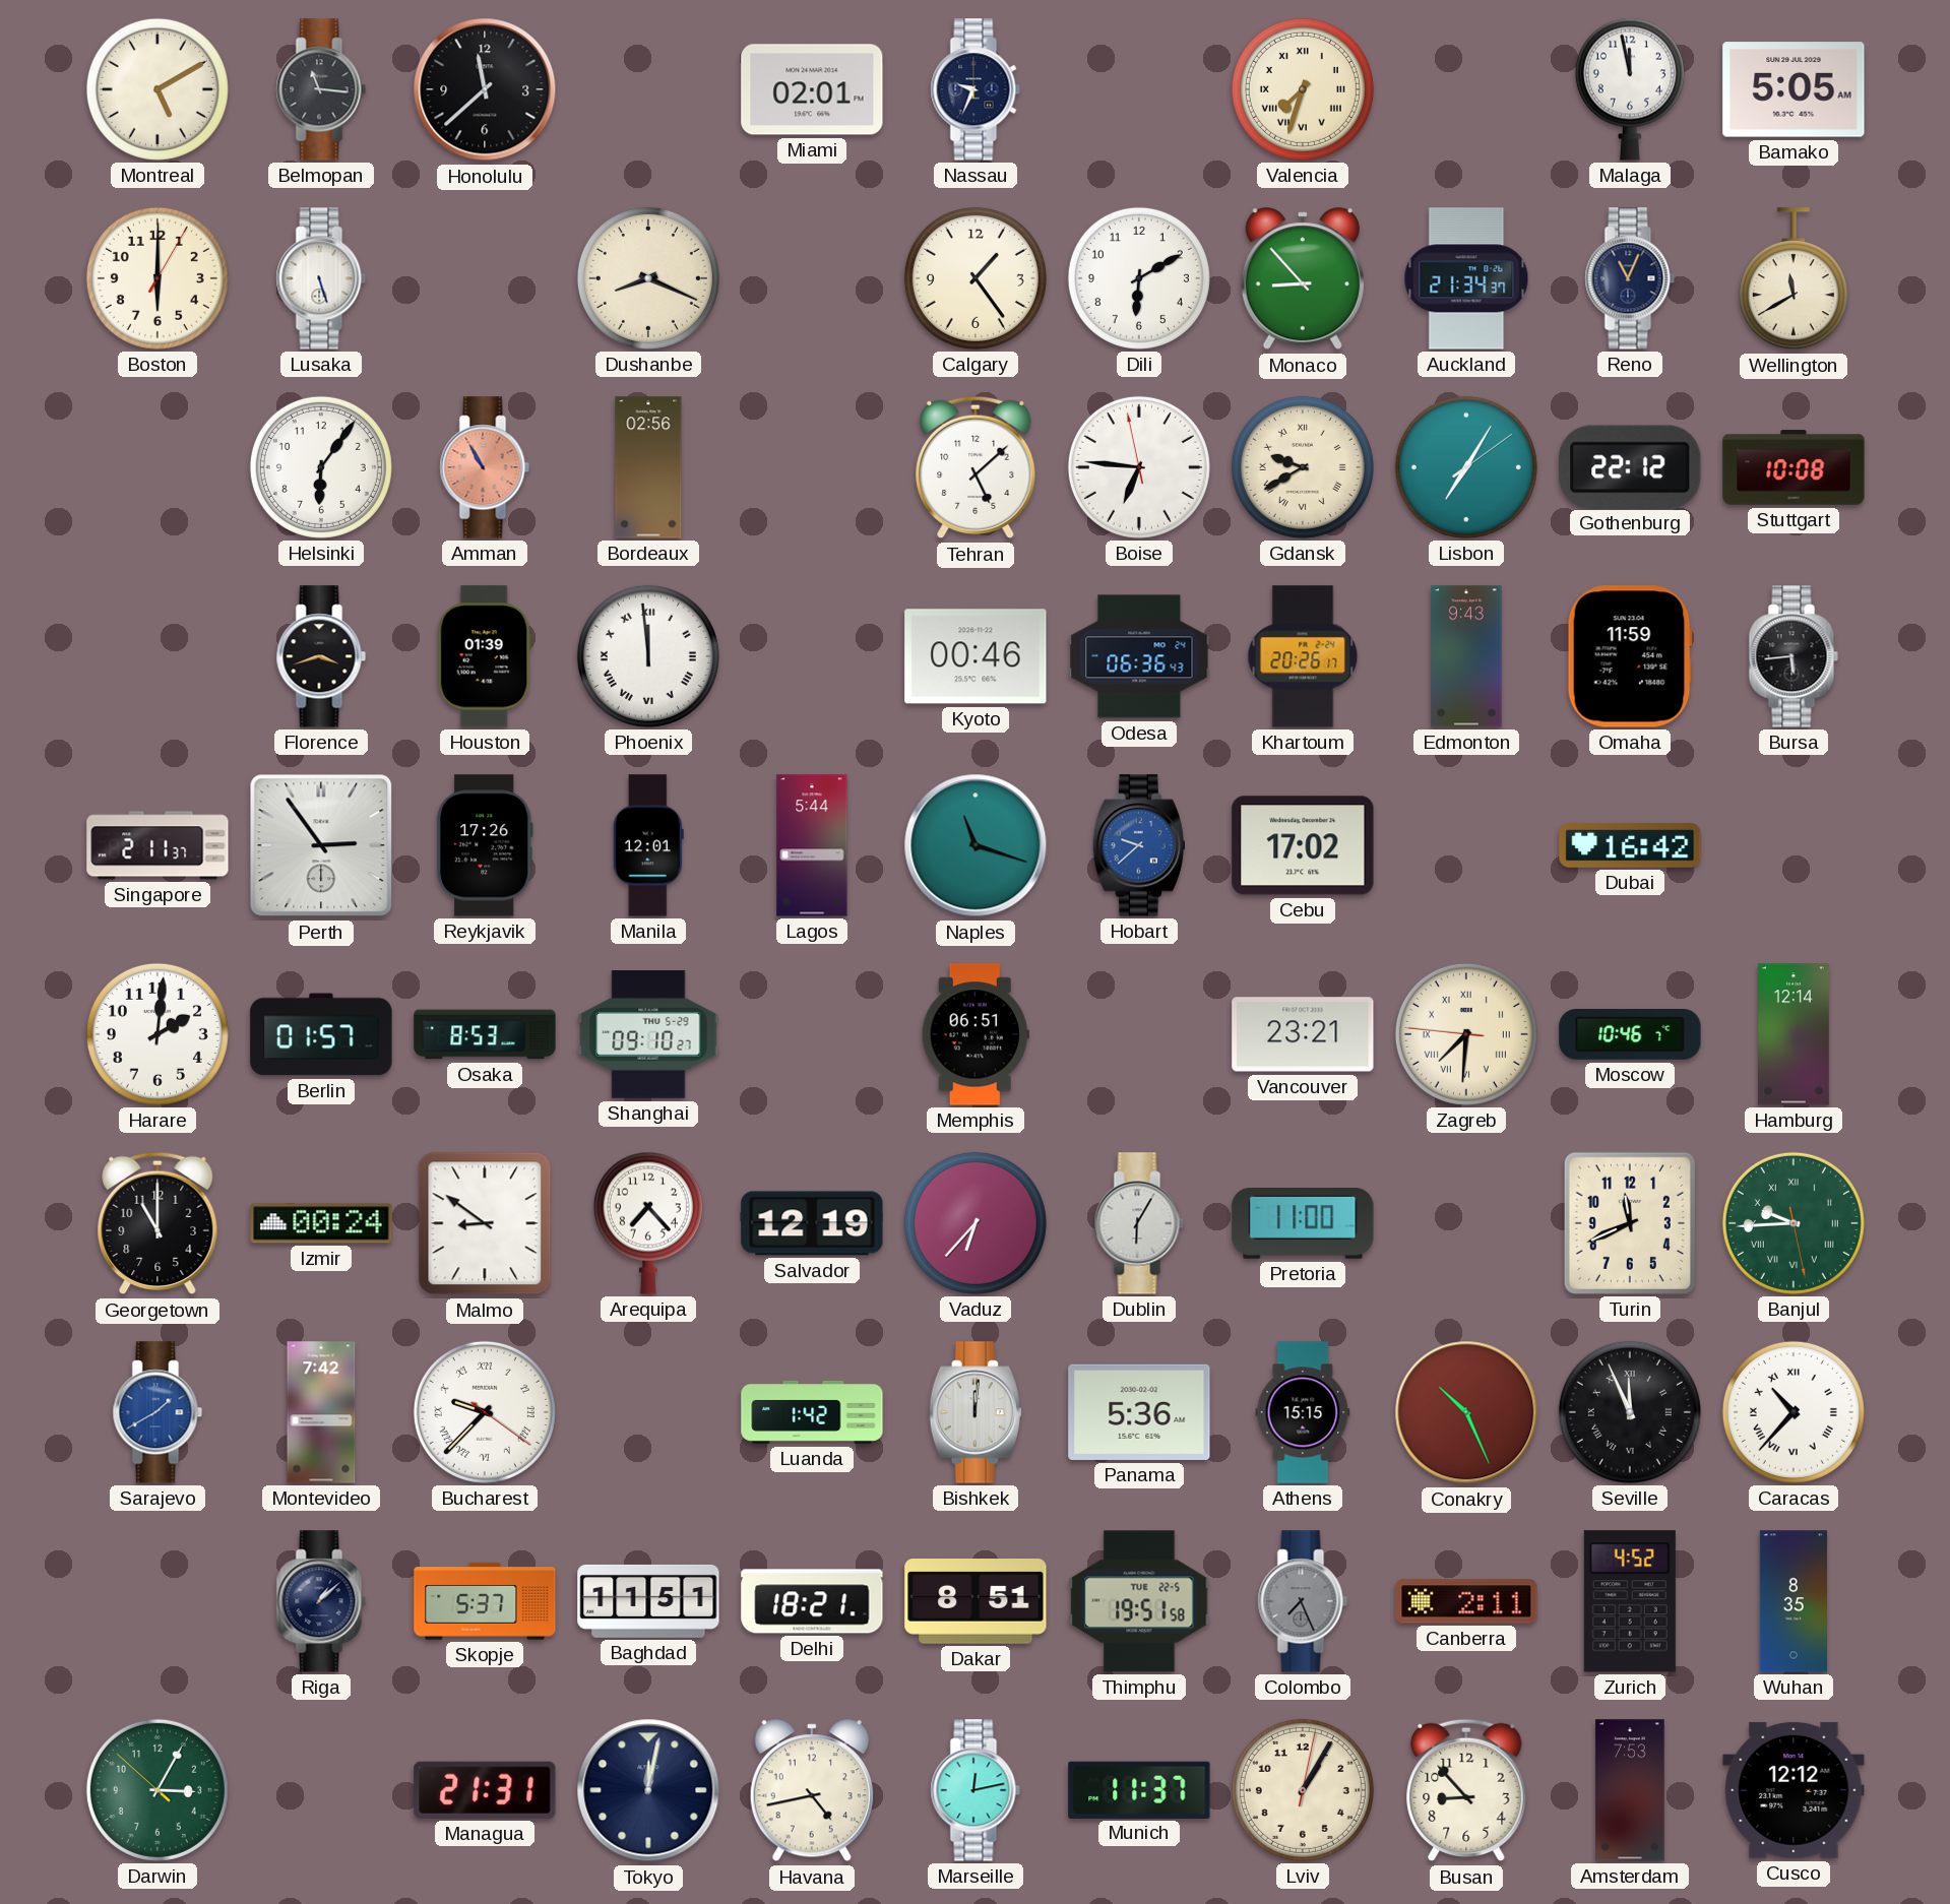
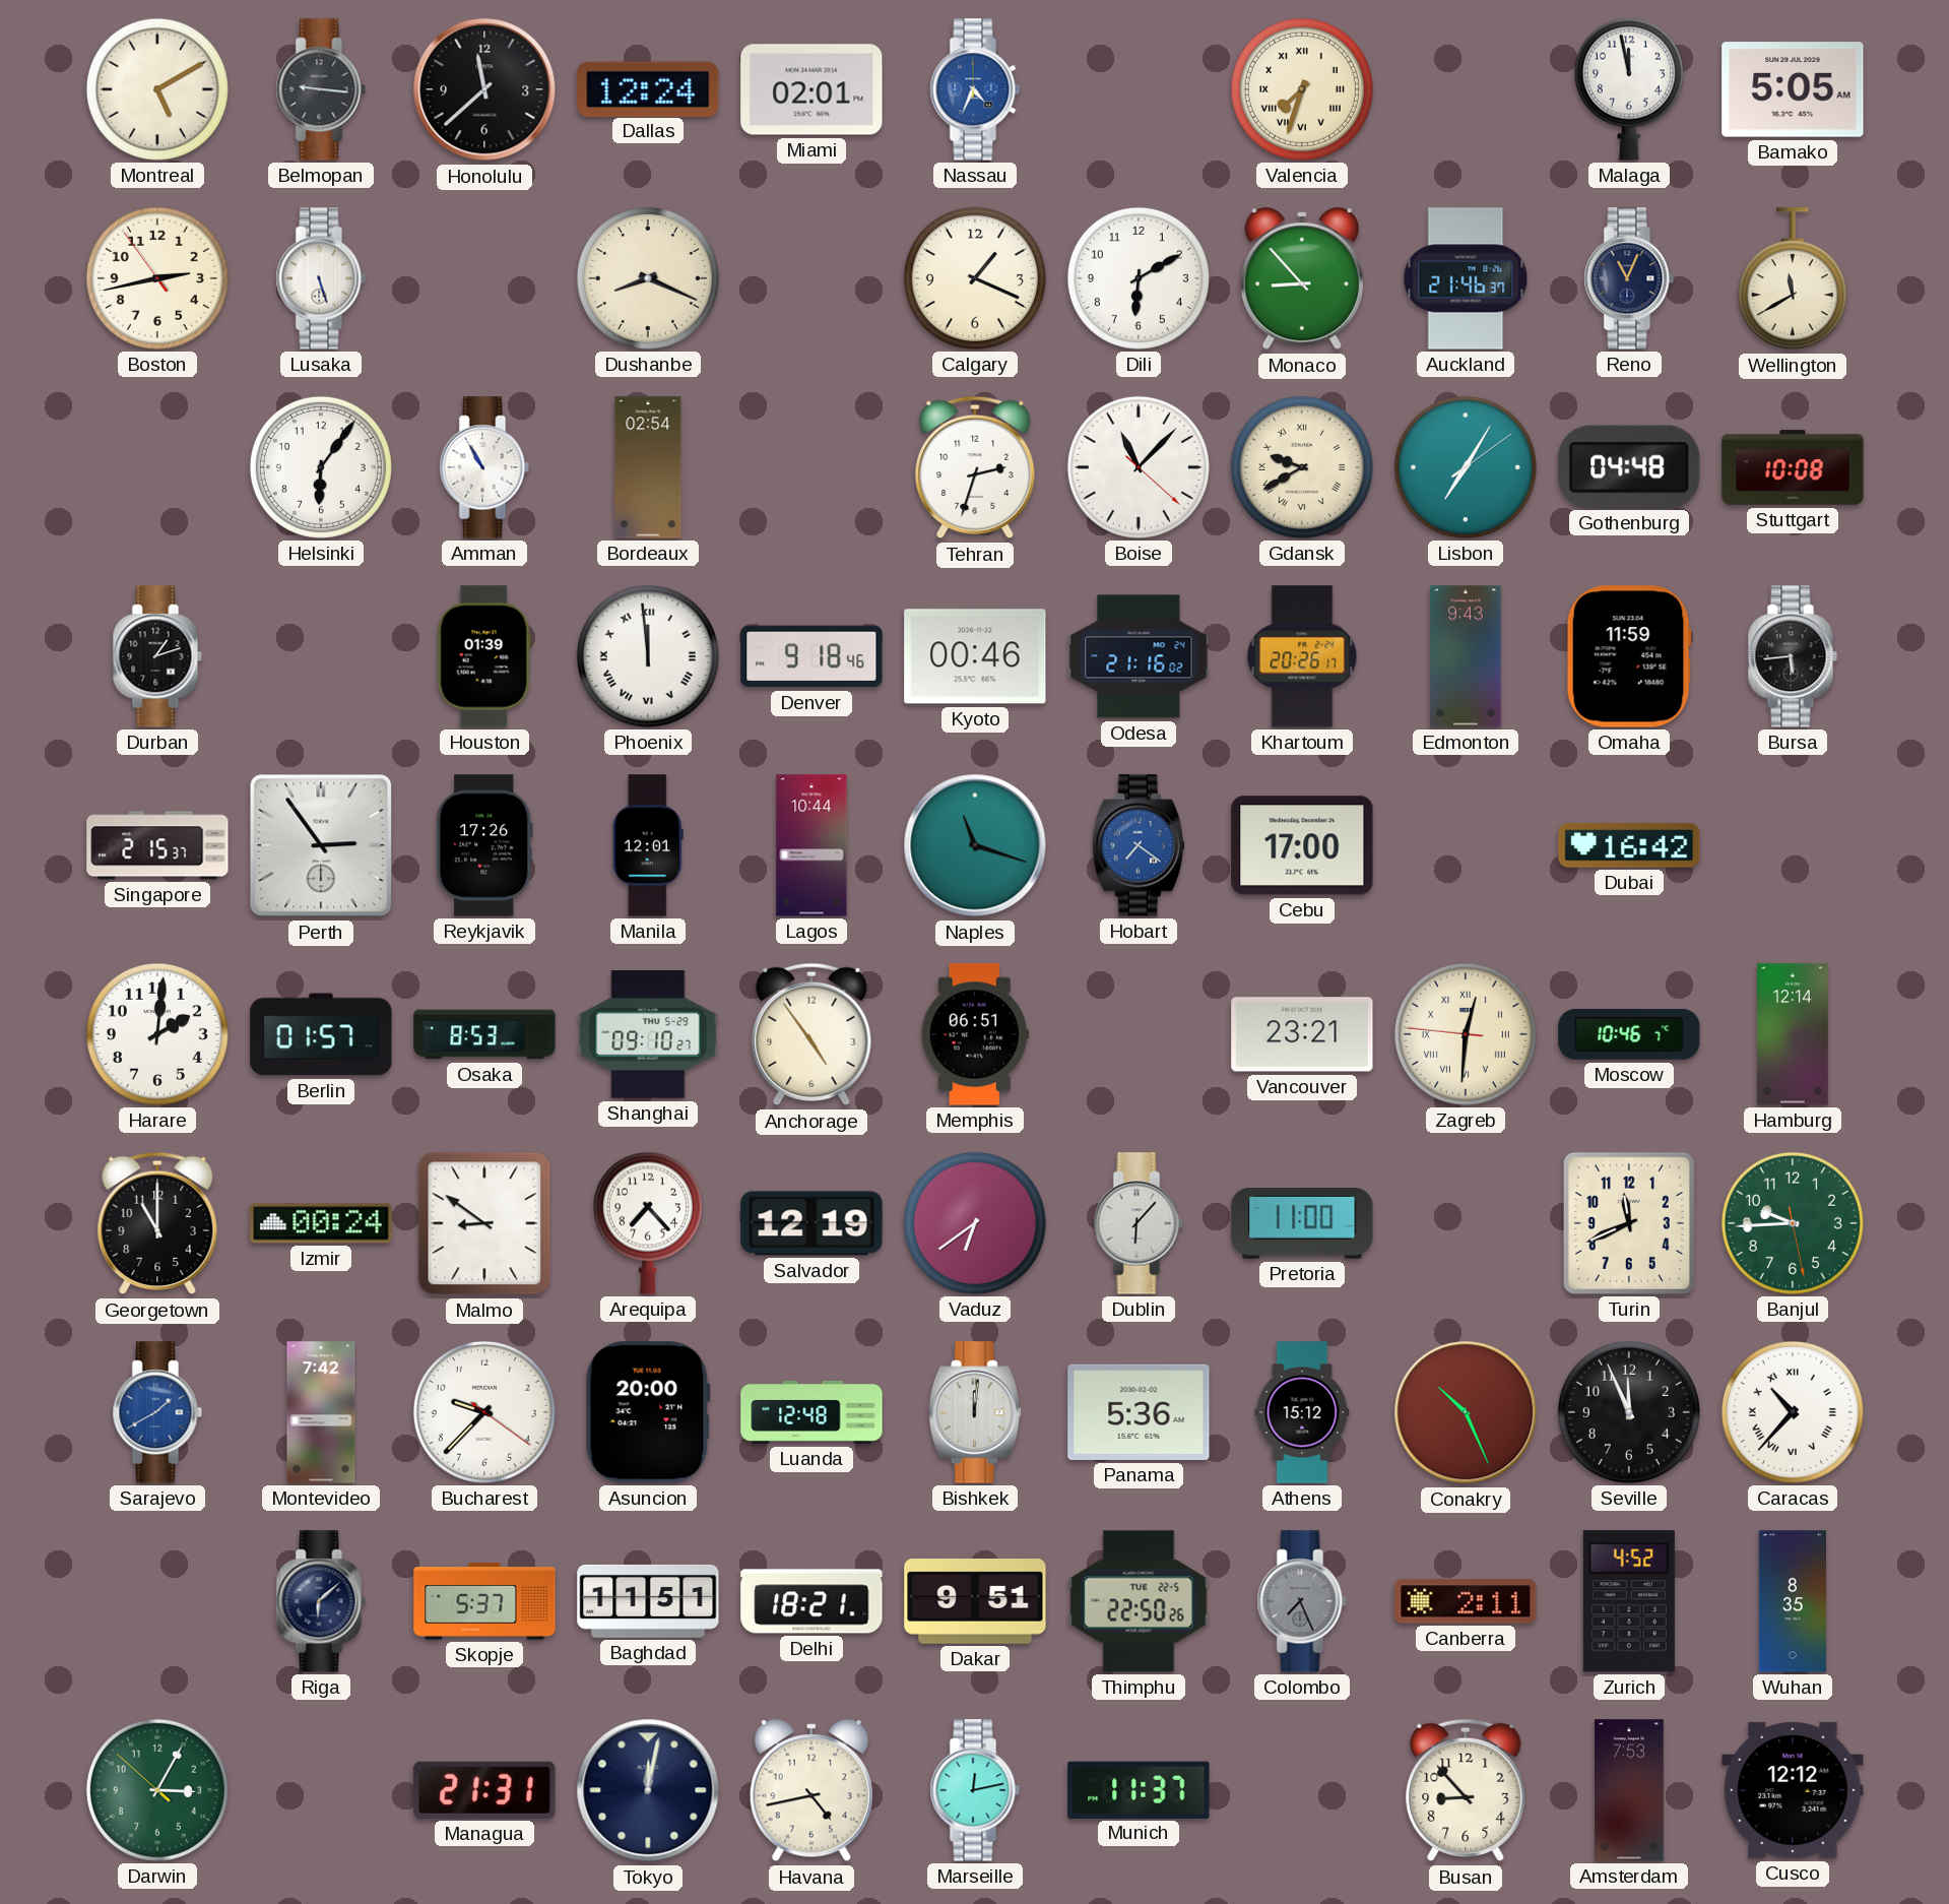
Belmopan: 11:16 -> 9:16 (321, 89)
Dallas: none -> 12:24 (648, 88)
Nassau: 9:34 -> 4:34 (975, 89)
Nassau dial: navy -> blue (975, 89)
Boston: 6:00 -> 2:42 (157, 278)
Calgary: 1:24 -> 1:19 (975, 278)
Auckland: 21:34 -> 21:46 (1466, 278)
Amman dial: salmon -> white (484, 467)
Bordeaux: 02:56 -> 02:54 (648, 467)
Tehran: 5:08 -> 2:33 (975, 467)
Boise: 6:45 -> 11:07 (1139, 467)
Gothenburg: 22:12 -> 04:48 (1629, 466)
Durban: none -> 1:12 (157, 656)
Florence: 3:42 -> none (321, 656)
Denver: none -> 9:18 (811, 656)
Odesa: 06:36 -> 21:16 (1139, 656)
Singapore: 2:11 -> 2:15 (157, 845)
Lagos: 5:44 -> 10:44 (811, 845)
Hobart: 9:38 -> 7:21 (1139, 845)
Cebu: 17:02 -> 17:00 (1302, 845)
Anchorage: none -> 4:54 (811, 1034)
Zagreb: 7:30 -> 12:30 (1466, 1034)
Vaduz: 6:37 -> 6:39 (975, 1223)
Dublin: 6:05 -> 6:07 (1139, 1223)
Banjul numerals: Roman -> Arabic (1793, 1223)
Bucharest numerals: Roman -> Arabic (484, 1412)
Asuncion: none -> 20:00 (648, 1412)
Luanda: 1:42 -> 12:48 (811, 1412)
Athens: 15:15 -> 15:12 (1302, 1412)
Seville numerals: Roman -> Arabic (1629, 1412)
Riga: 1:08 -> 6:08 (321, 1601)
Dakar: 8:51 -> 9:51 (975, 1601)
Thimphu: 19:51 -> 22:50 (1139, 1601)
Lviv: 1:05 -> none (1303, 1790)
